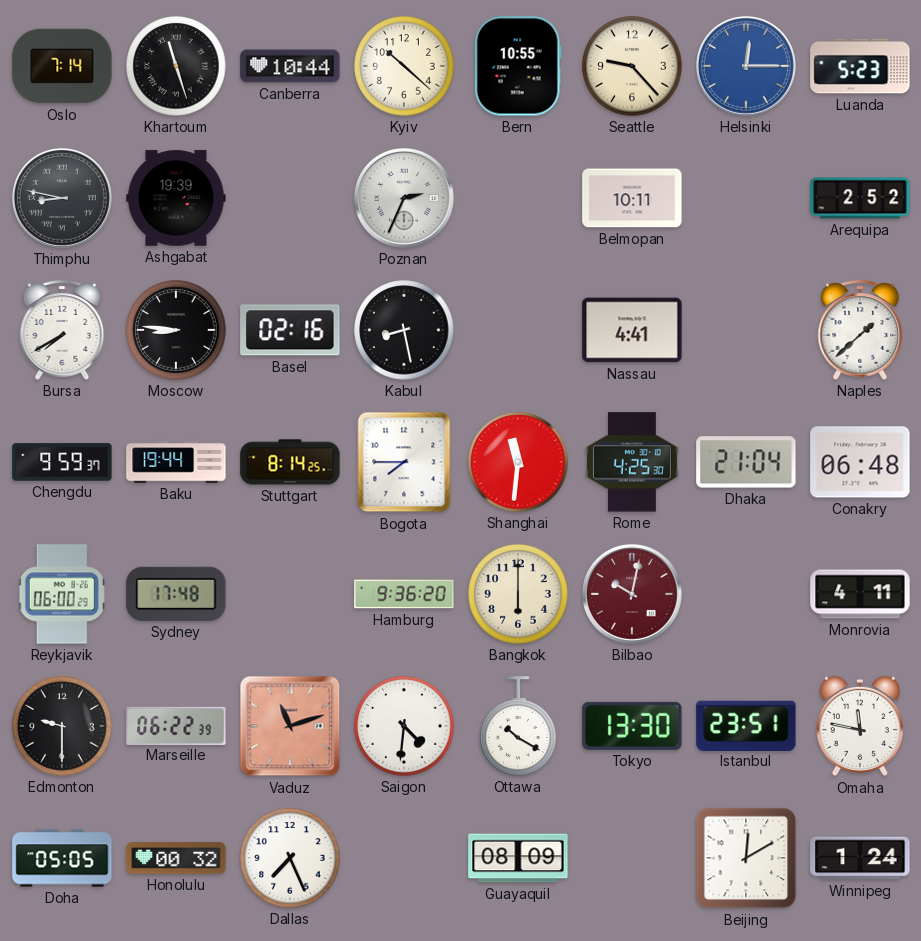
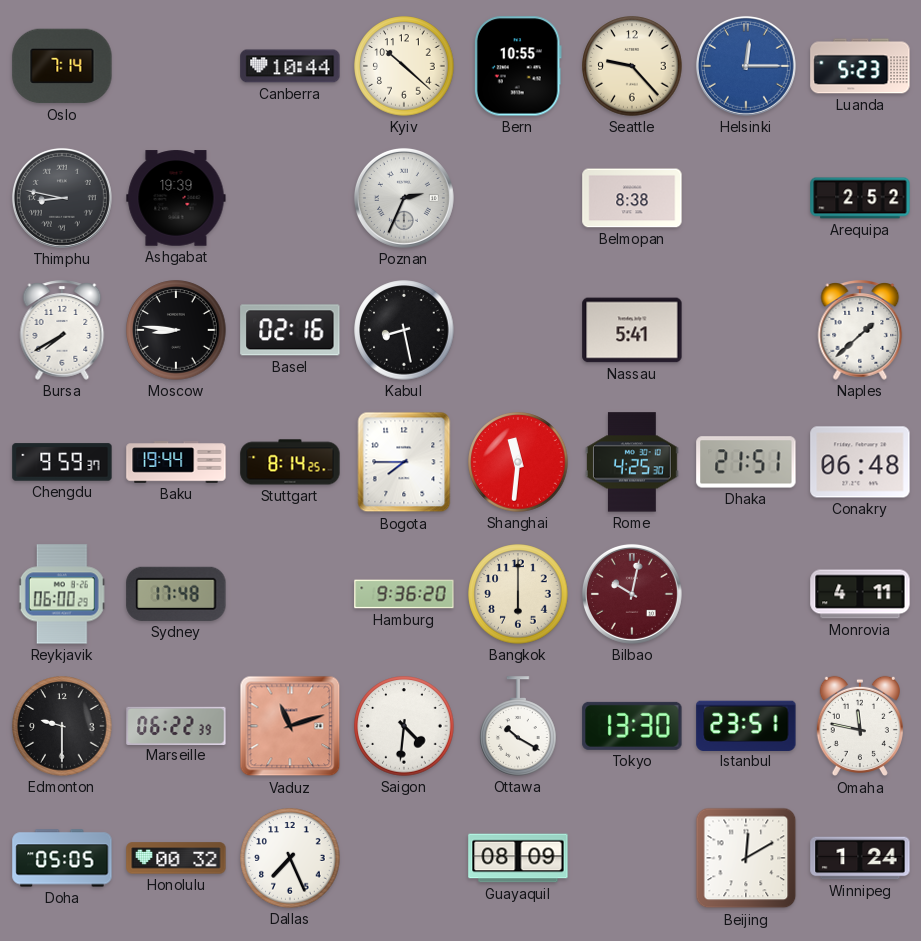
Khartoum: 11:27 -> none (176, 66)
Belmopan: 10:11 -> 8:38 (632, 198)
Nassau: 4:41 -> 5:41 (632, 330)
Dhaka: 21:04 -> 21:51 (746, 462)
